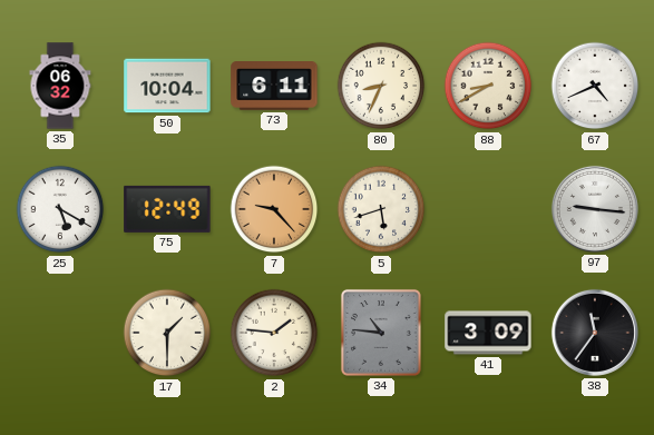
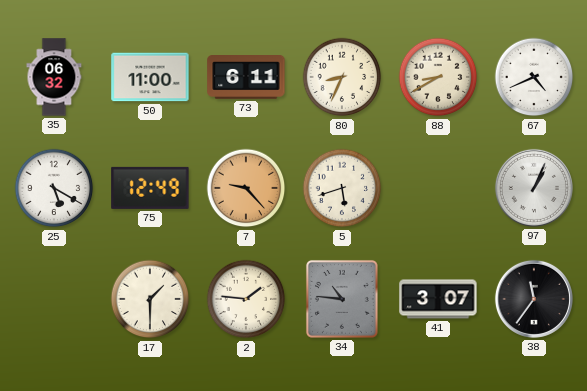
50: 10:04 -> 11:00 (150, 77)
97: 9:16 -> 1:04 (534, 188)
41: 3:09 -> 3:07 (438, 299)
